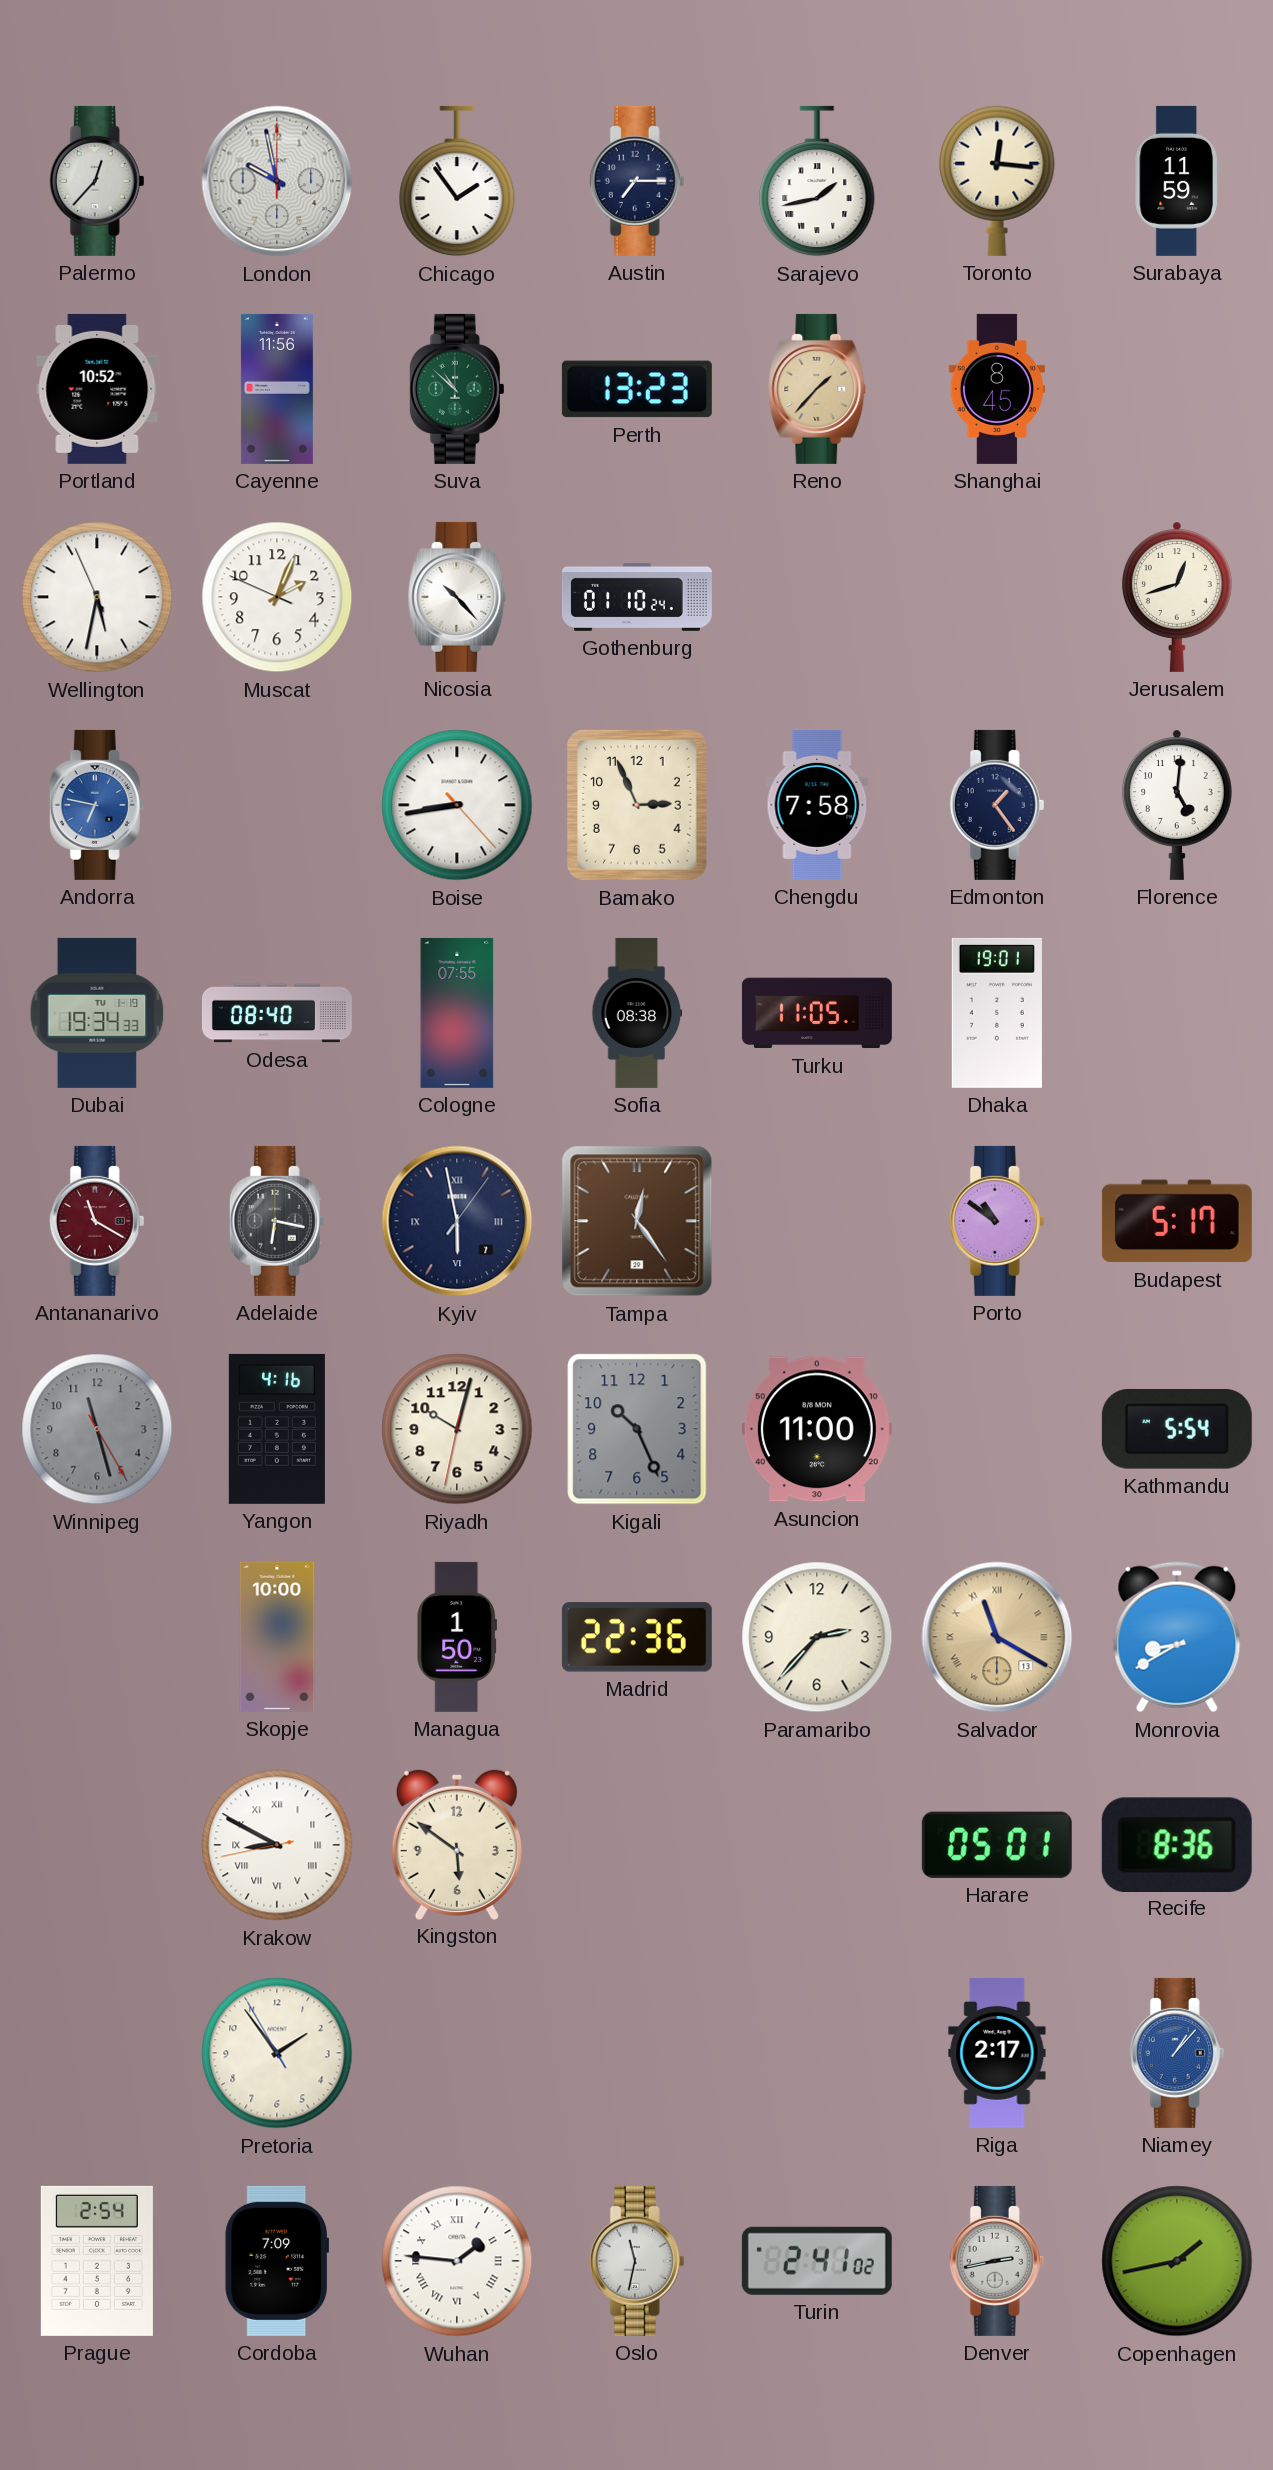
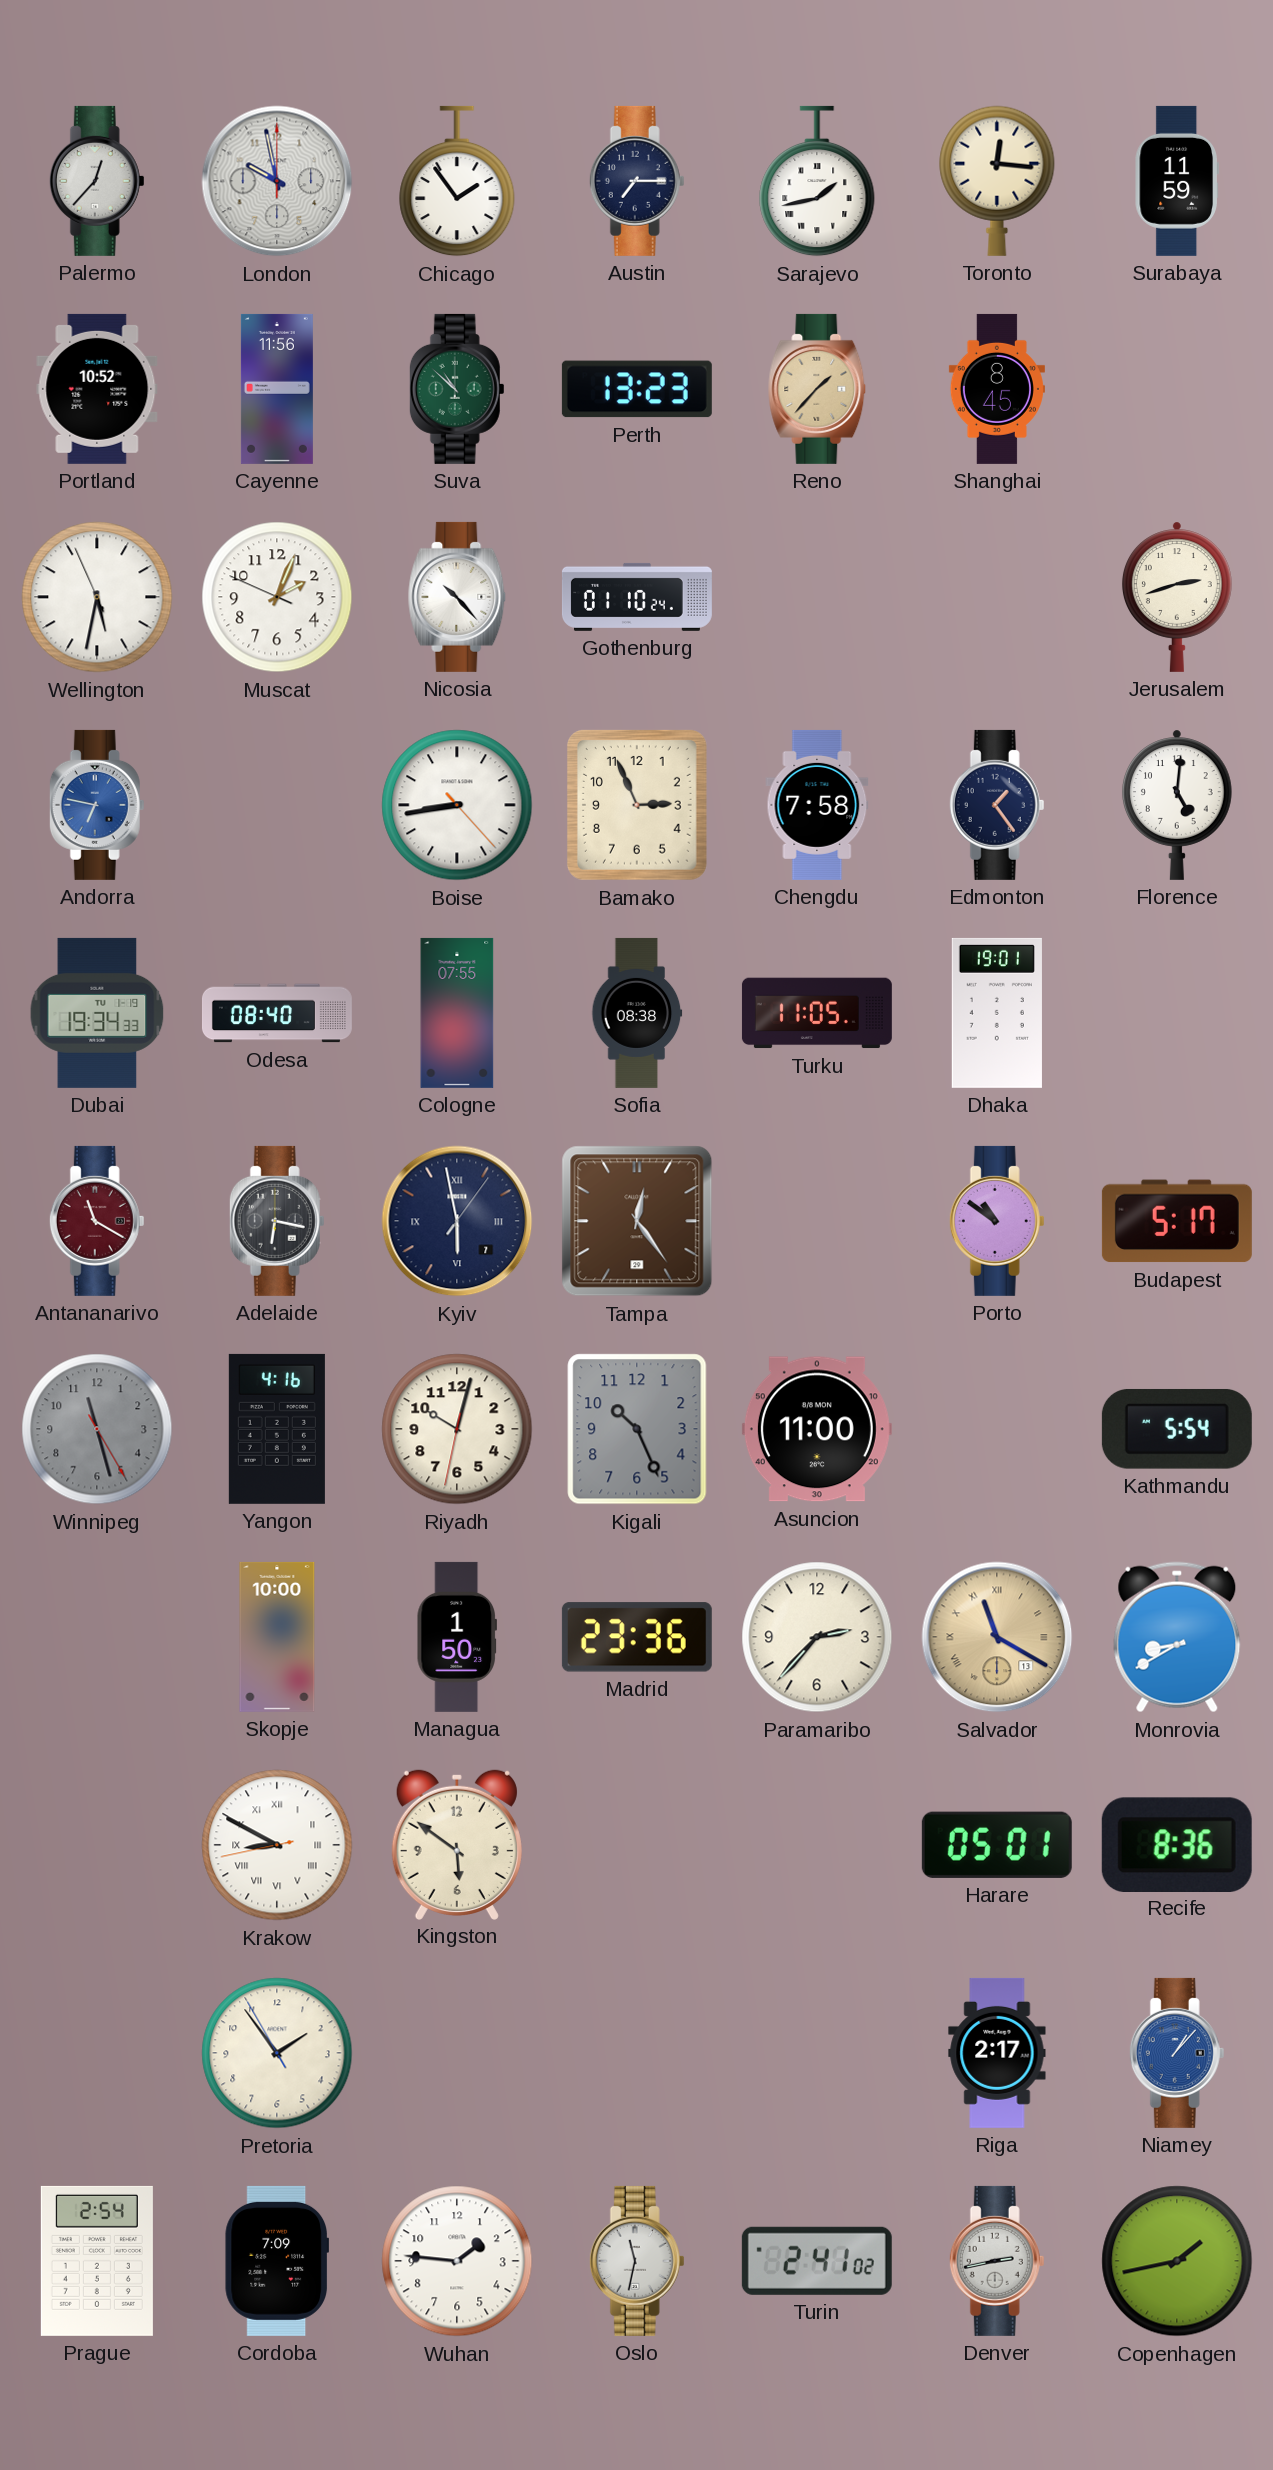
Jerusalem: 12:42 -> 2:42 (1177, 597)
Madrid: 22:36 -> 23:36 (637, 1637)
Wuhan numerals: Roman -> Arabic (457, 2261)
